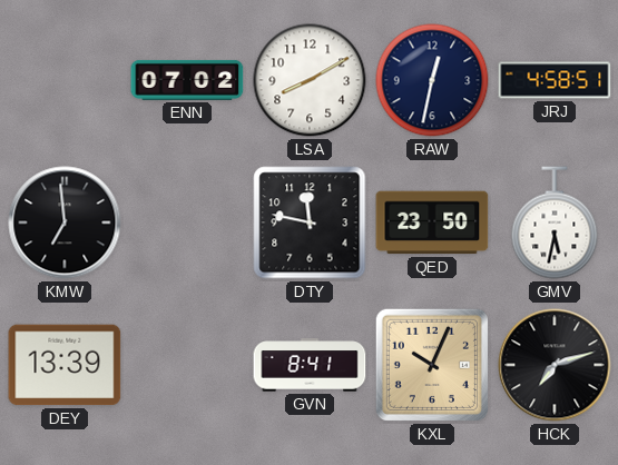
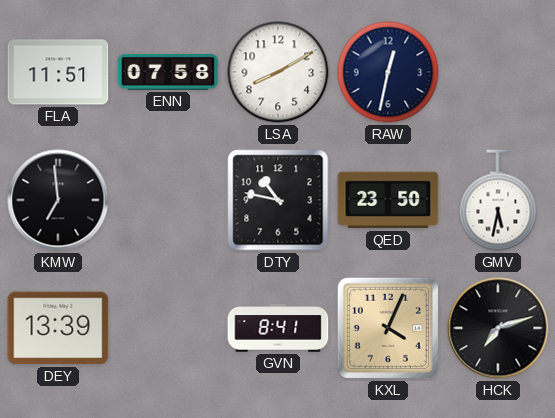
FLA: none -> 11:51 (58, 72)
ENN: 07:02 -> 07:58 (168, 72)
JRJ: 4:58 -> none (555, 80)
DTY: 11:47 -> 10:47 (278, 200)
KXL: 10:04 -> 4:04 (388, 328)
